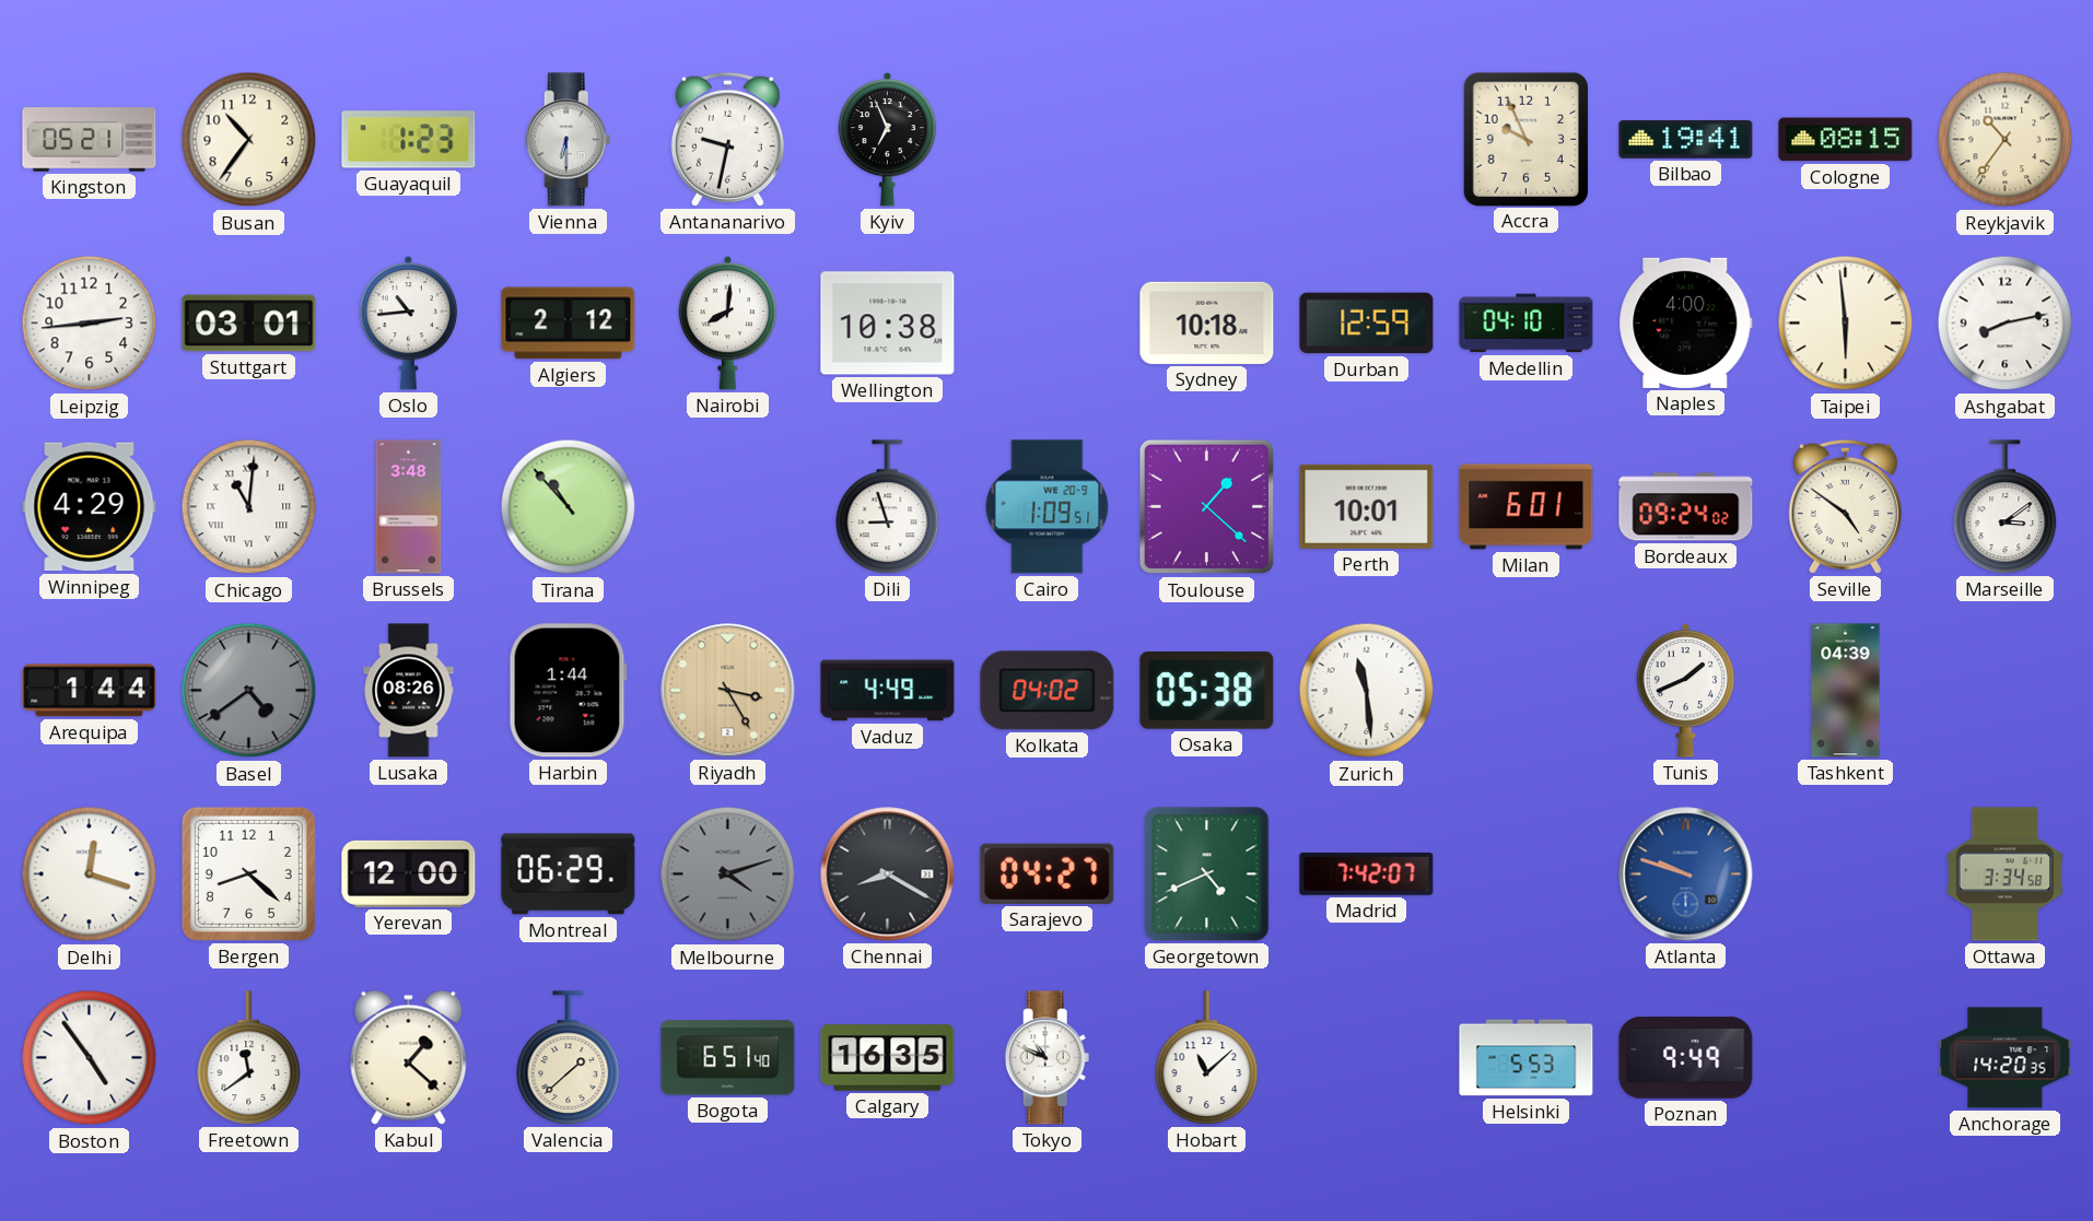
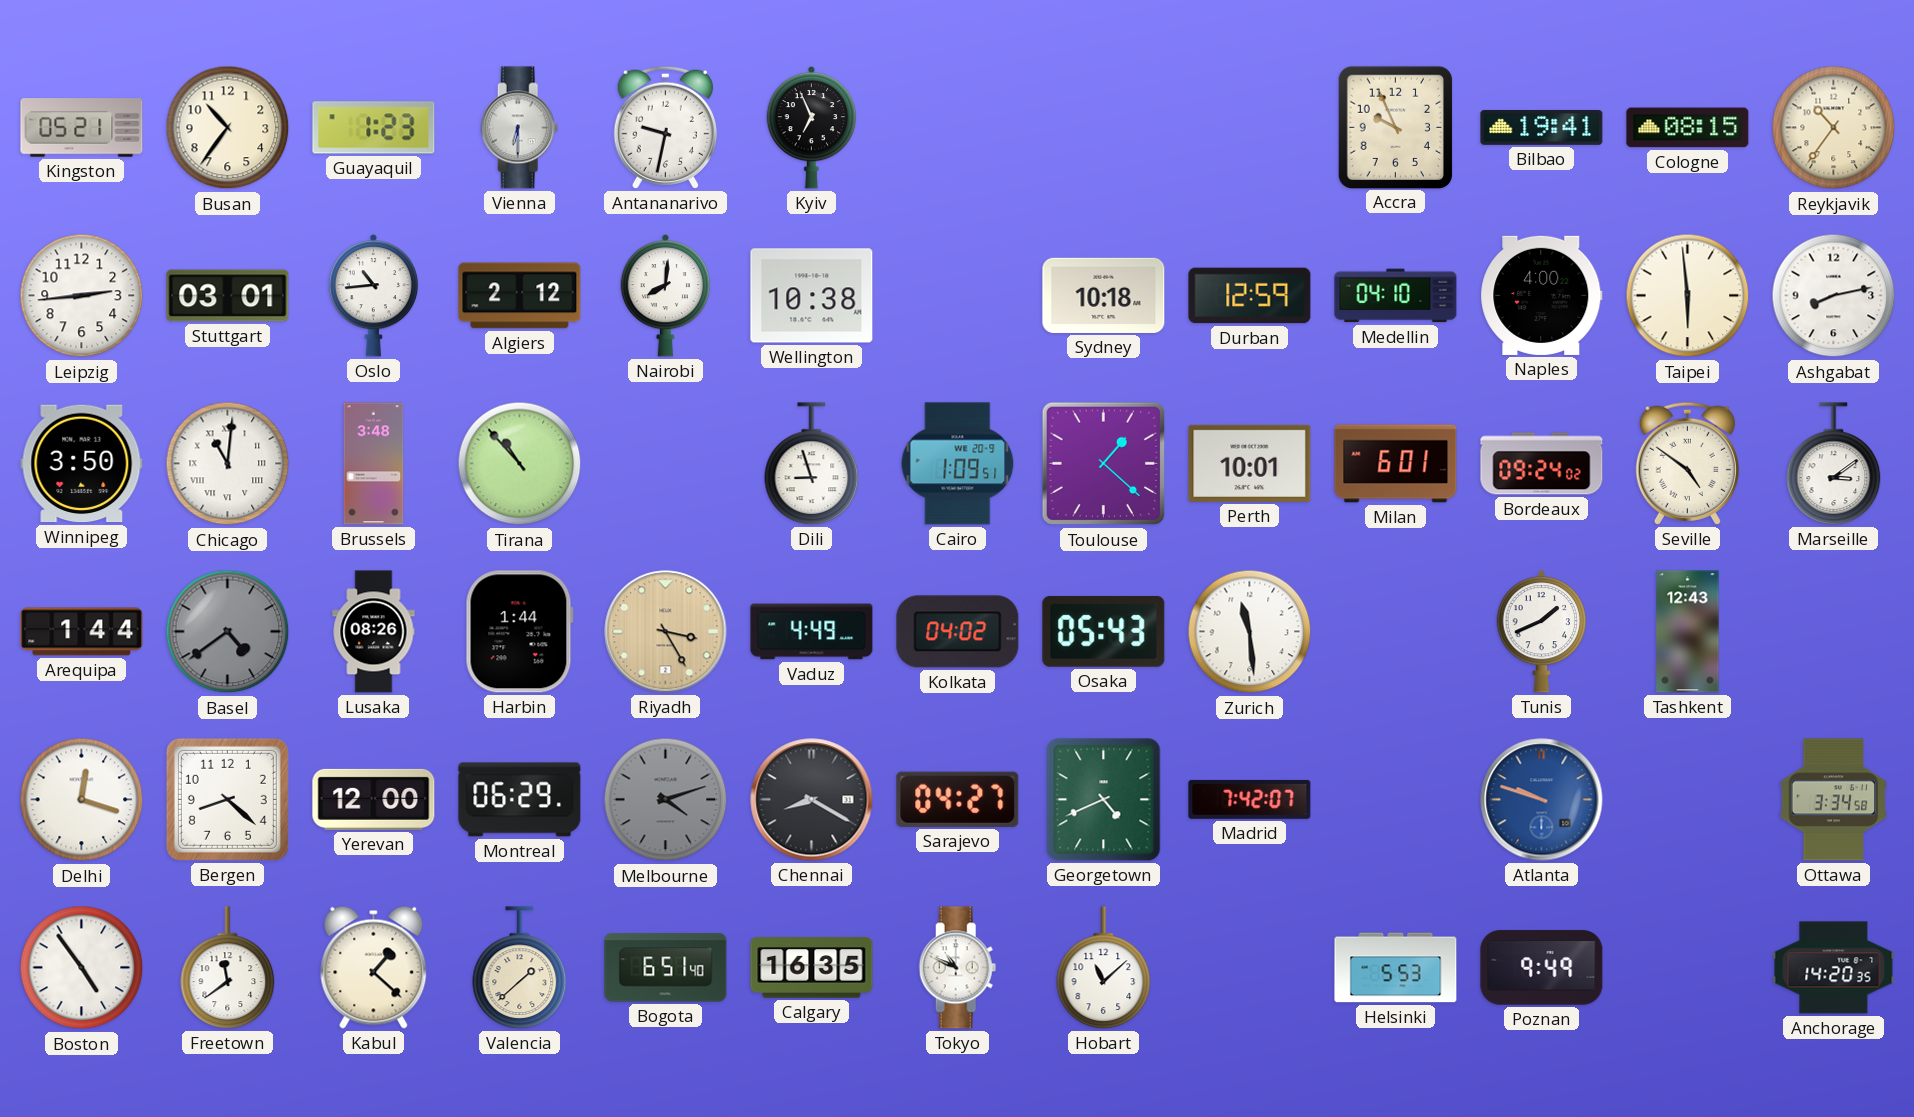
Winnipeg: 4:29 -> 3:50 (82, 464)
Osaka: 05:38 -> 05:43 (1104, 631)
Tashkent: 04:39 -> 12:43 (1688, 632)
